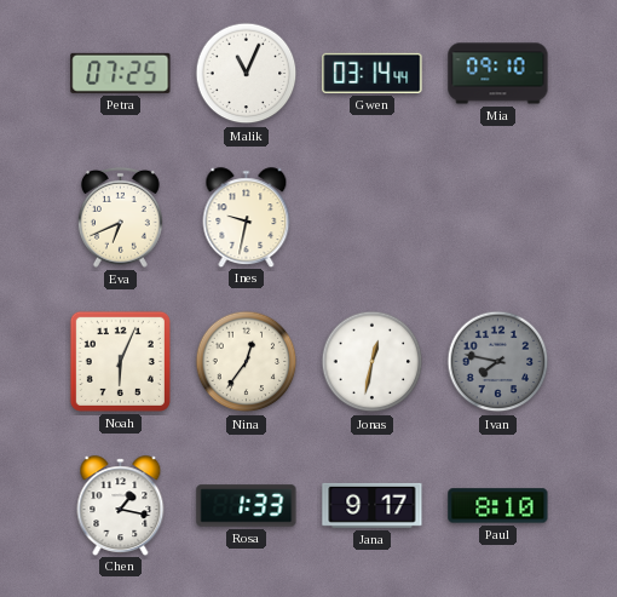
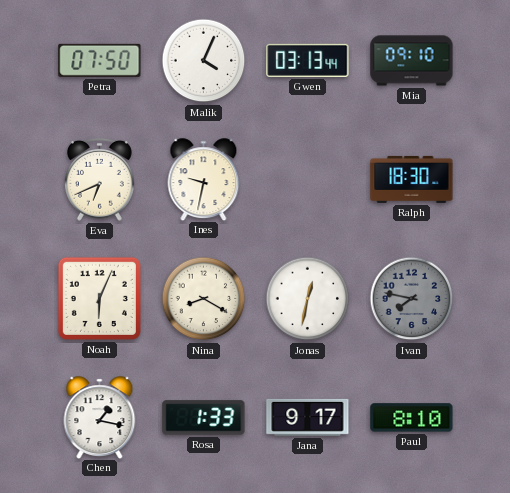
Petra: 07:25 -> 07:50 (100, 60)
Malik: 11:04 -> 4:04 (204, 61)
Gwen: 03:14 -> 03:13 (308, 60)
Ralph: none -> 18:30 (412, 179)
Nina: 12:36 -> 8:20 (204, 299)
